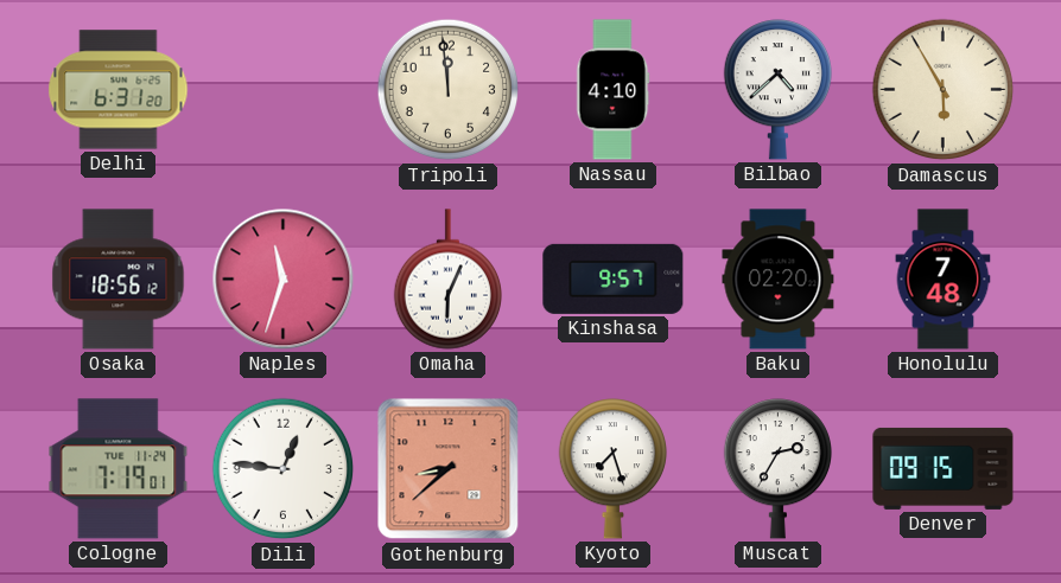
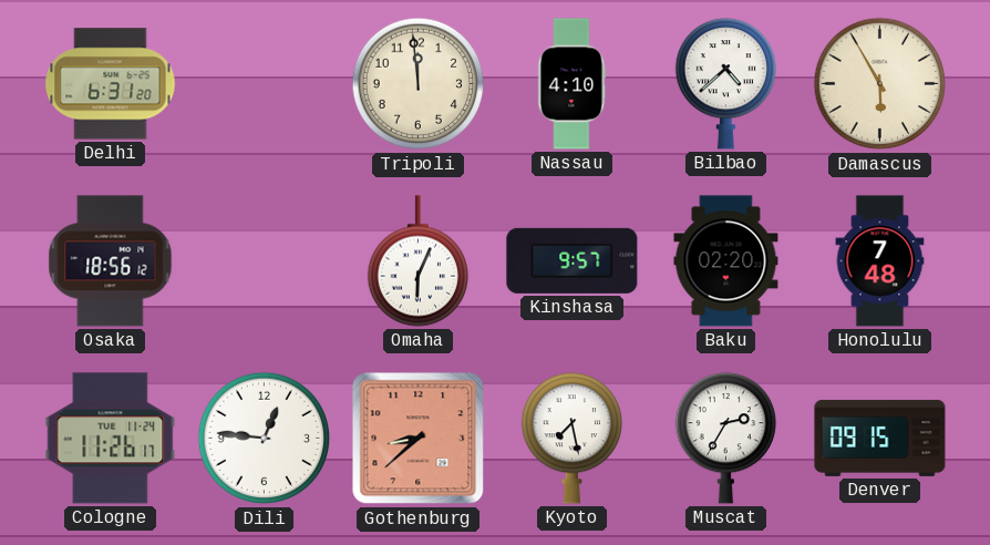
Naples: 11:33 -> none (284, 280)
Cologne: 7:19 -> 11:26 (111, 439)
Kyoto: 7:27 -> 7:28 (571, 439)
